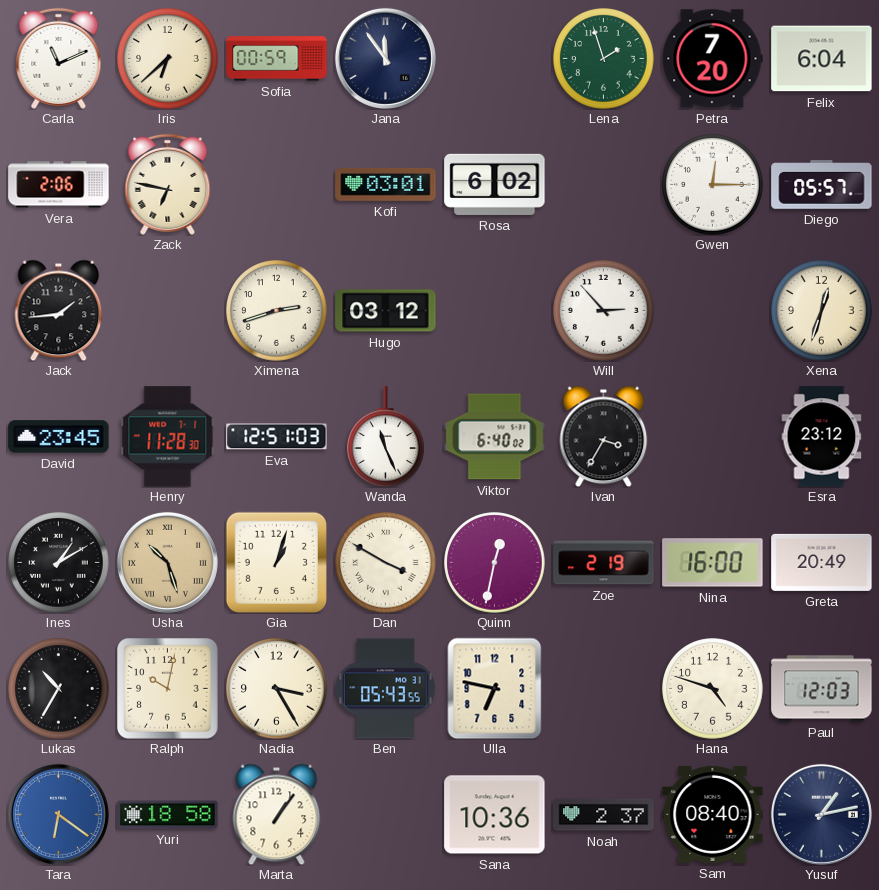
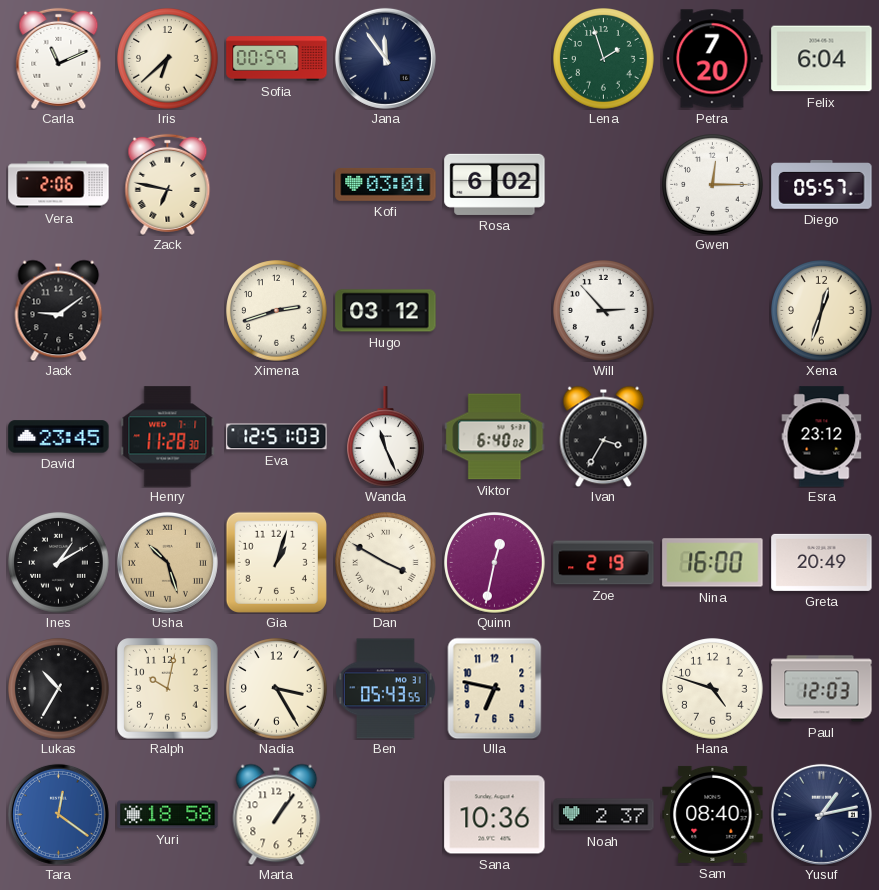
Jack: 1:44 -> 9:09 (59, 310)
Tara: 6:21 -> 12:21 (58, 814)
